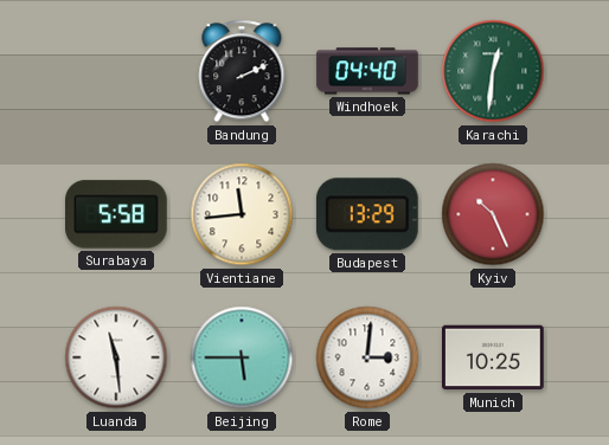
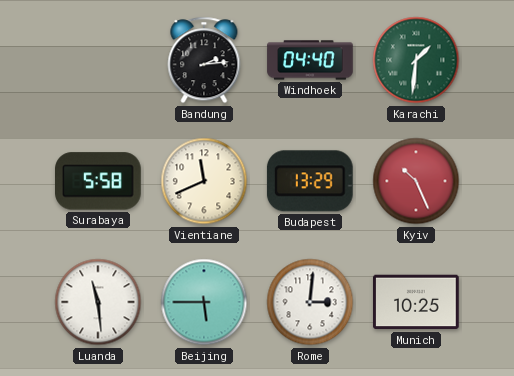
Bandung: 2:11 -> 2:14 (204, 60)
Karachi: 12:31 -> 1:31 (416, 60)
Vientiane: 11:44 -> 11:41 (204, 181)
